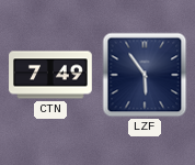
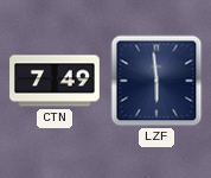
LZF: 5:54 -> 5:59 (156, 81)
